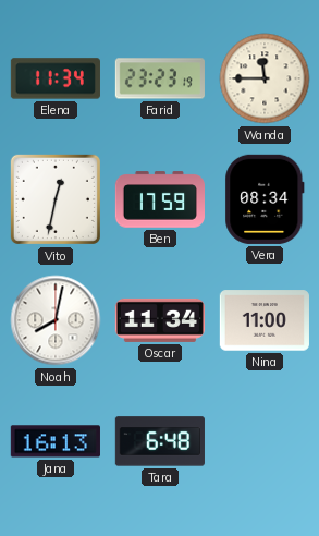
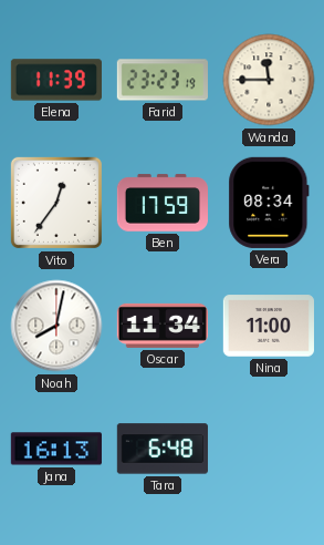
Elena: 11:34 -> 11:39 (56, 80)
Vito: 12:32 -> 12:36 (56, 203)
